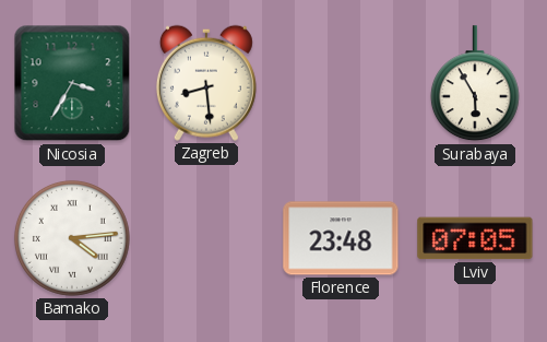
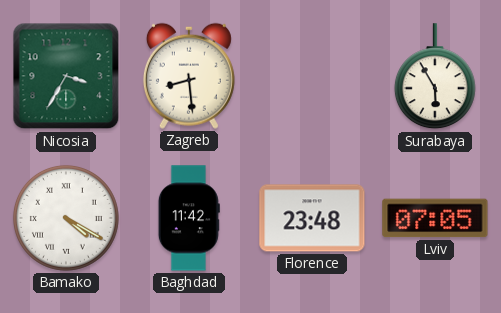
Bamako: 4:14 -> 4:20 (66, 218)
Baghdad: none -> 11:42 (189, 218)
